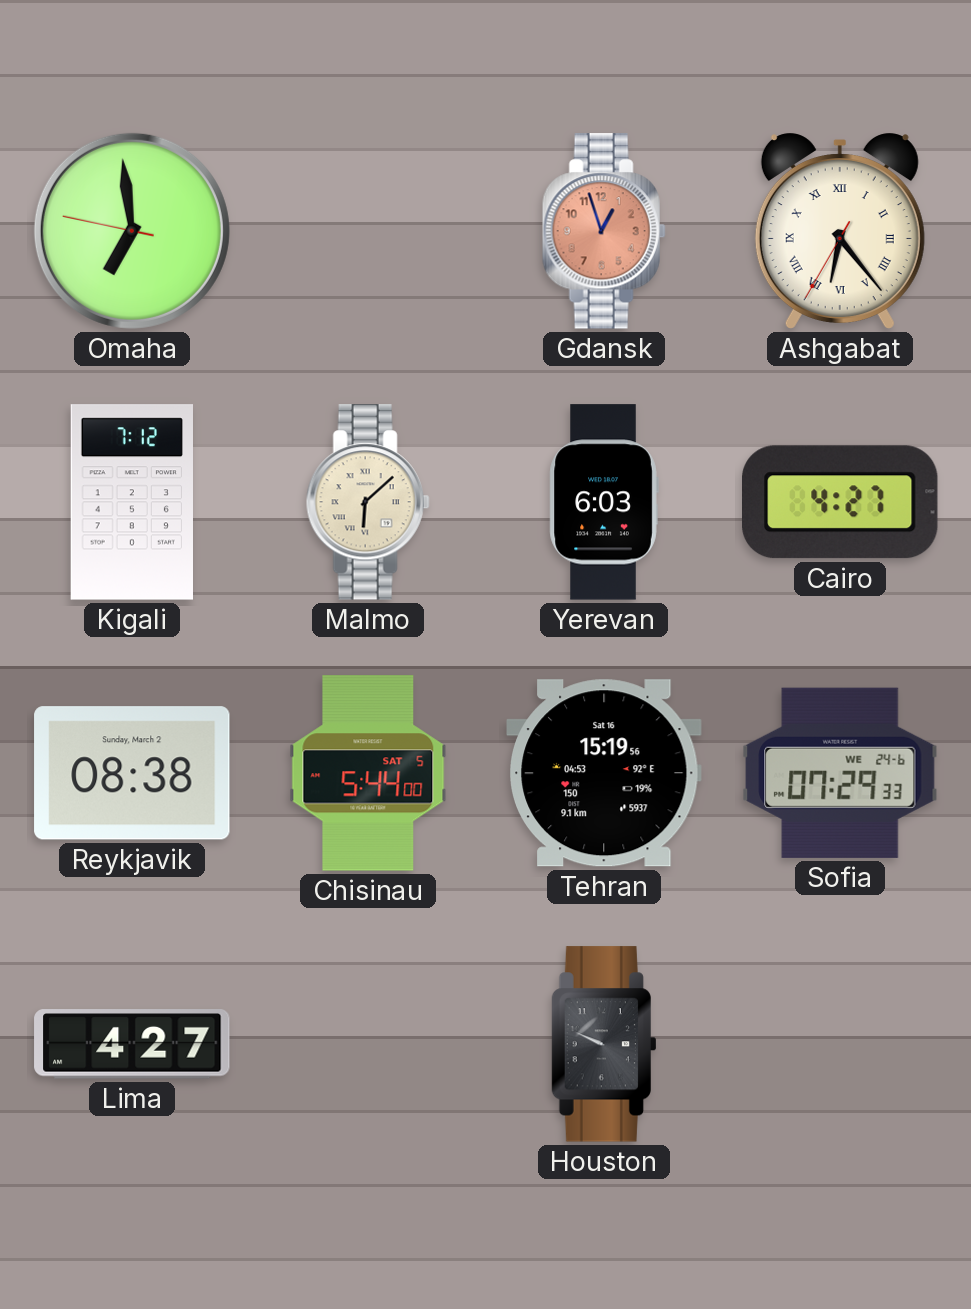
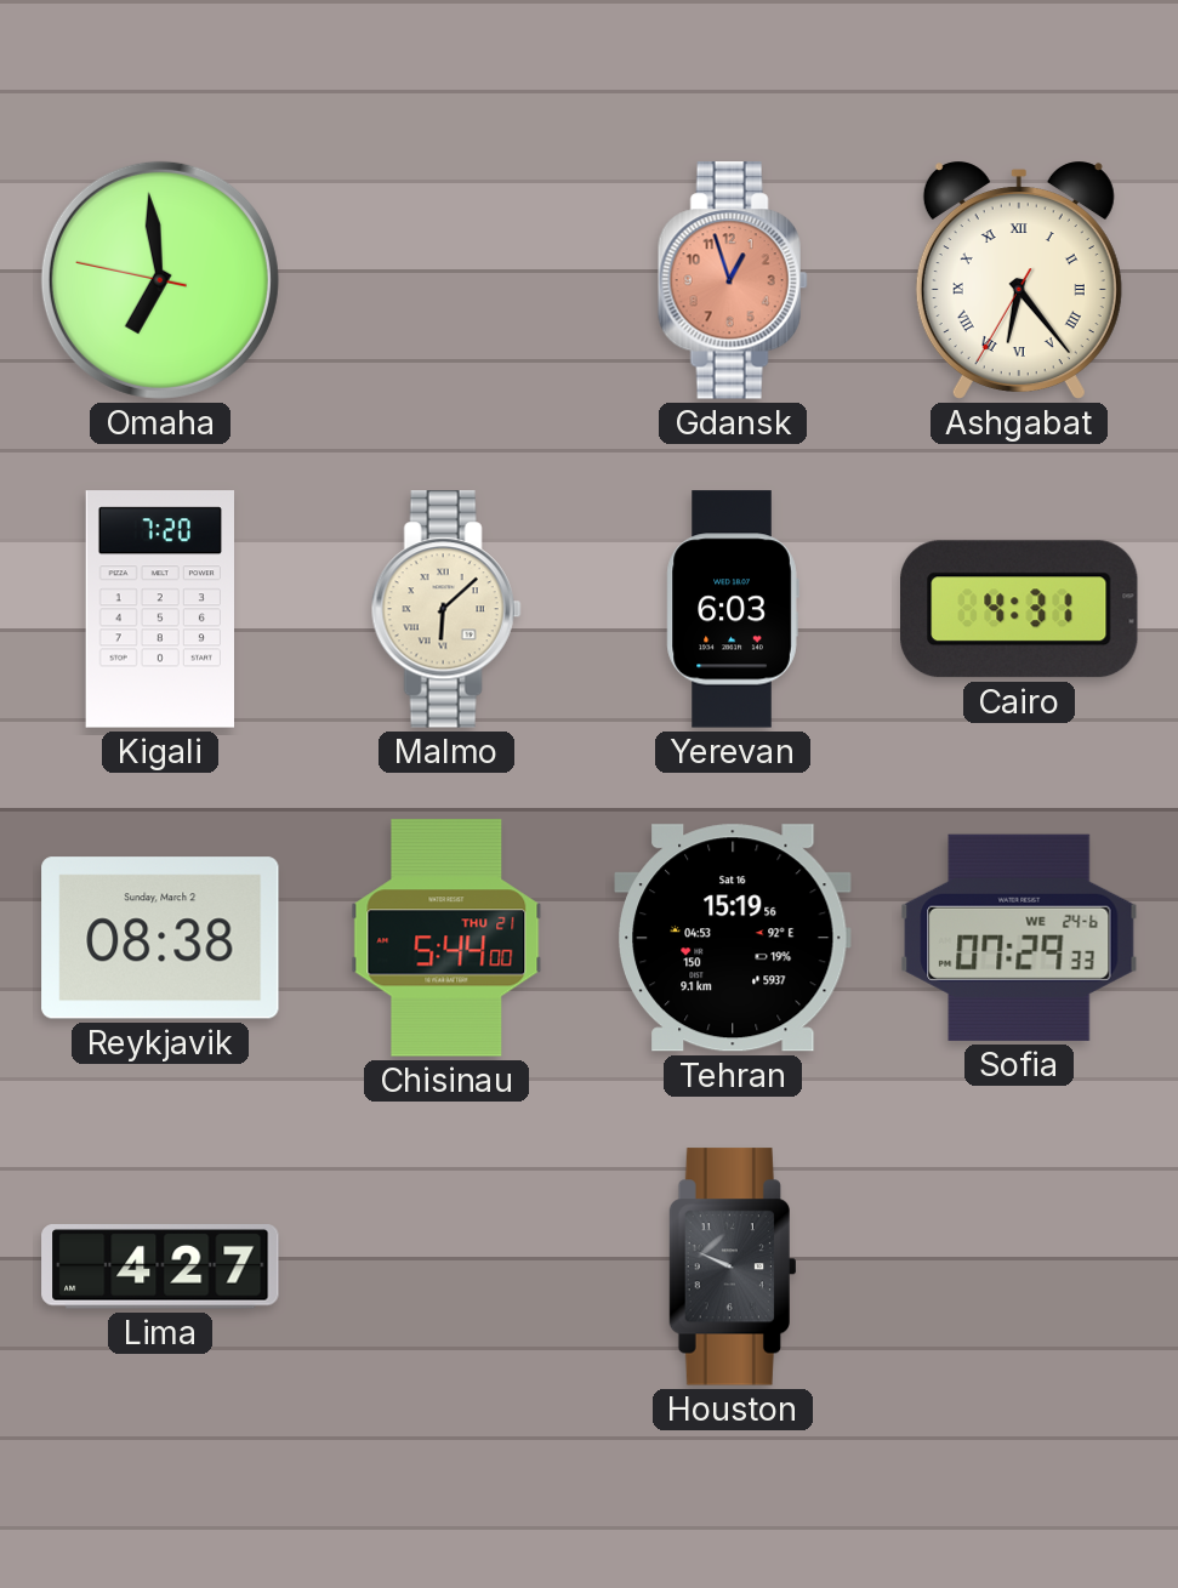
Kigali: 7:12 -> 7:20 (159, 609)
Cairo: 4:27 -> 4:31 (1020, 609)
Chisinau date: SAT 5 -> THU 21 (446, 938)
